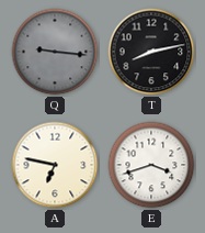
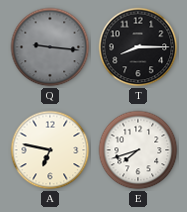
T: 8:13 -> 8:15 (138, 47)
E: 3:42 -> 7:42 (138, 150)
